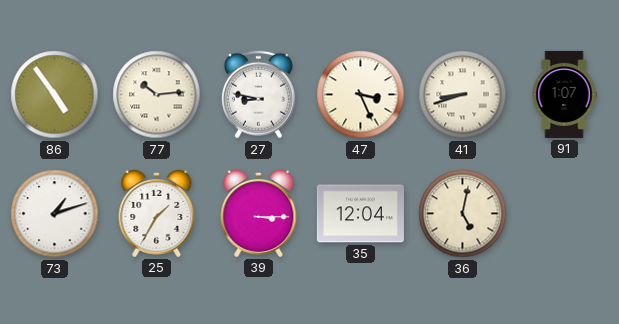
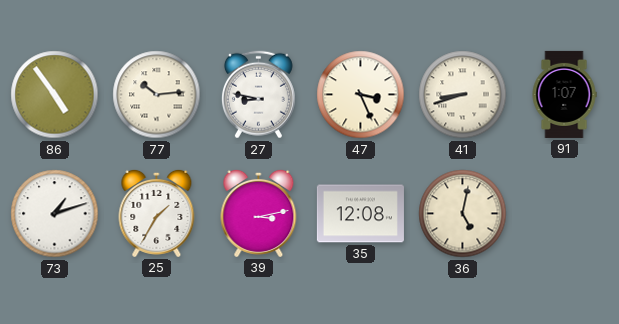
39: 3:15 -> 3:13 (259, 213)
35: 12:04 -> 12:08 (360, 214)
